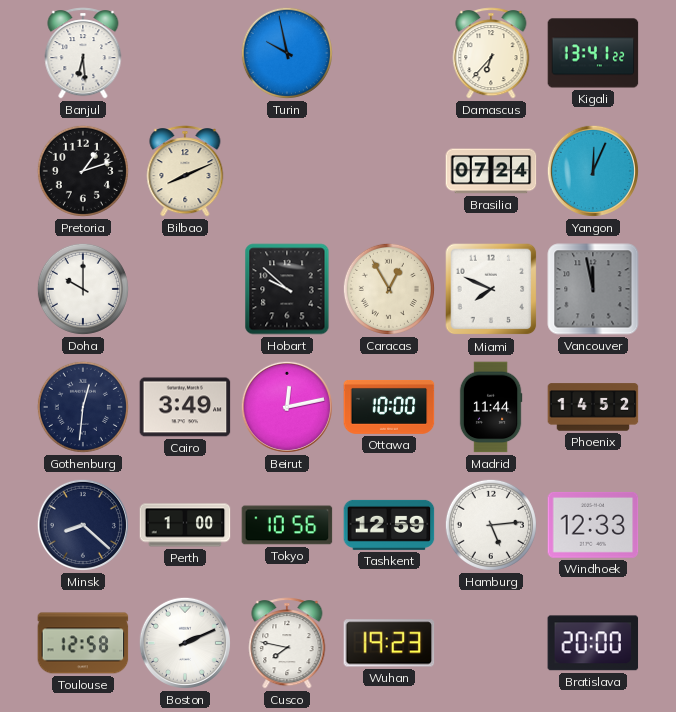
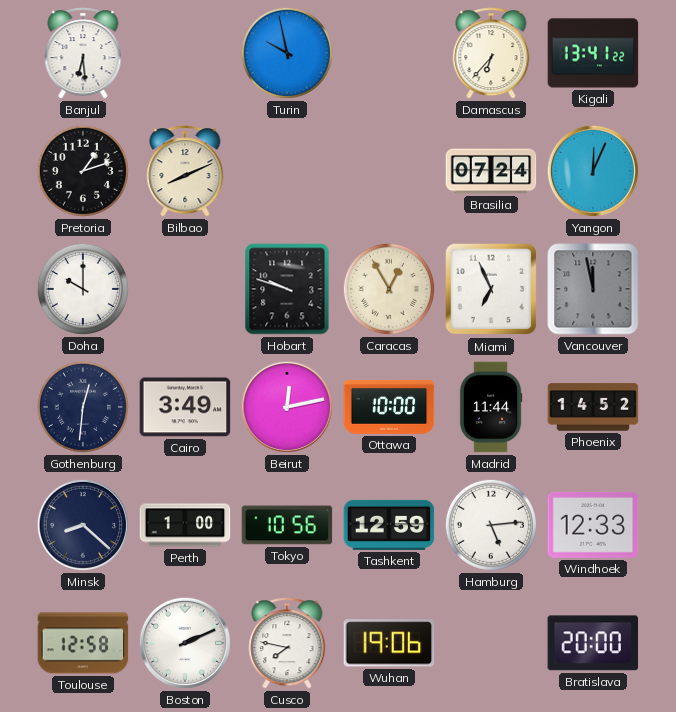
Hobart: 9:52 -> 9:48 (287, 289)
Miami: 7:49 -> 6:56 (491, 289)
Wuhan: 19:23 -> 19:06 (389, 643)
